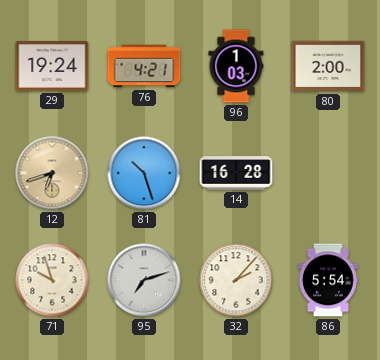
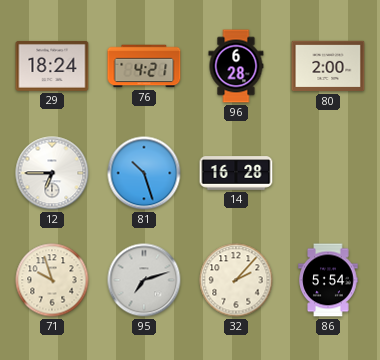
29: 19:24 -> 18:24 (52, 66)
96: 1:03 -> 6:28 (236, 66)
12: 6:42 -> 6:45 (52, 173)
12 dial: champagne -> white (52, 173)
